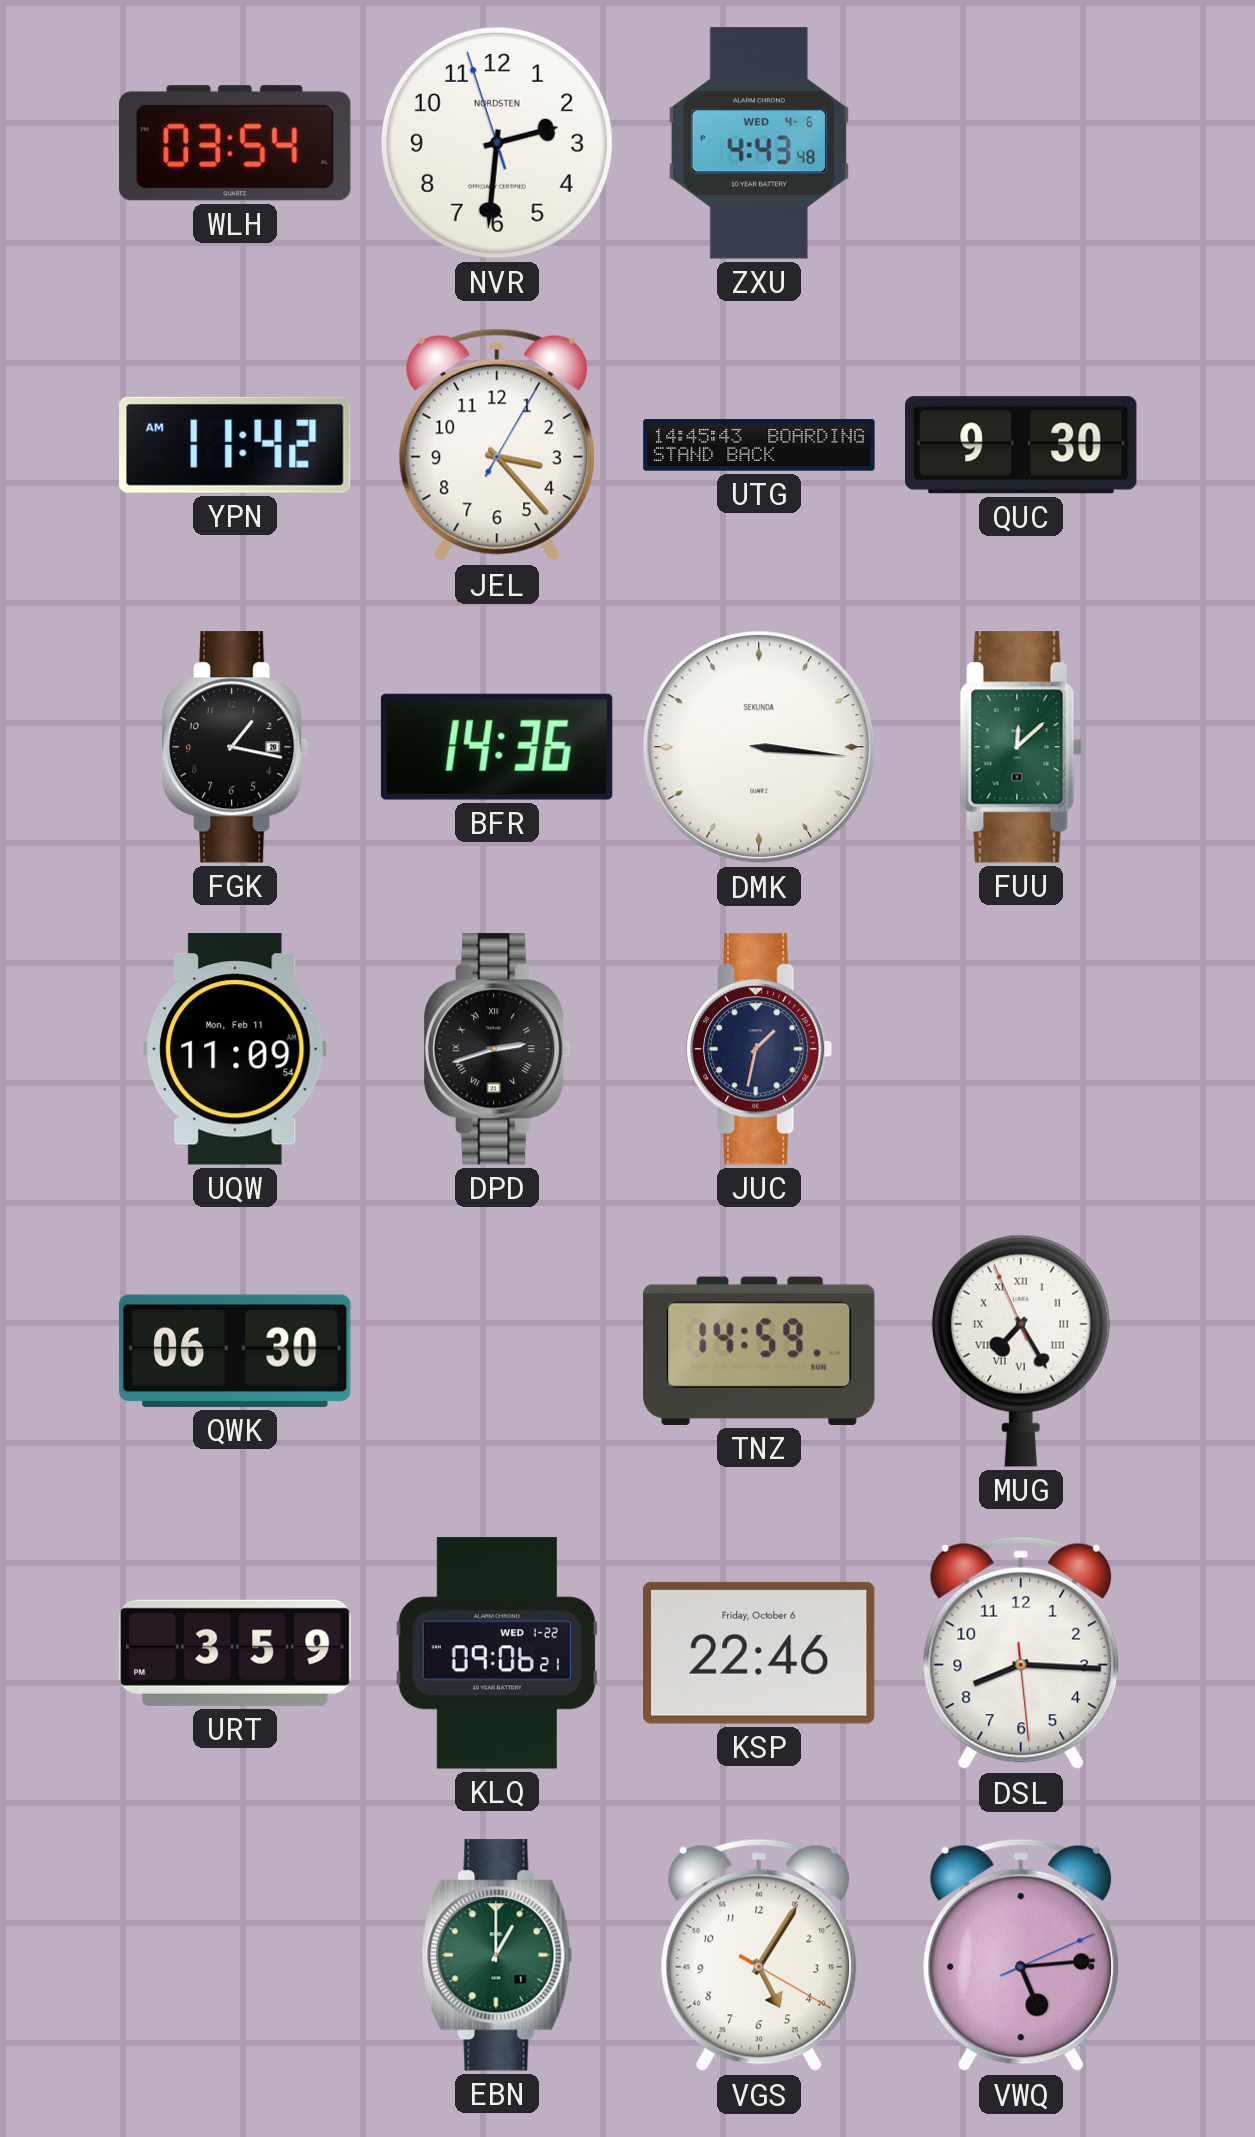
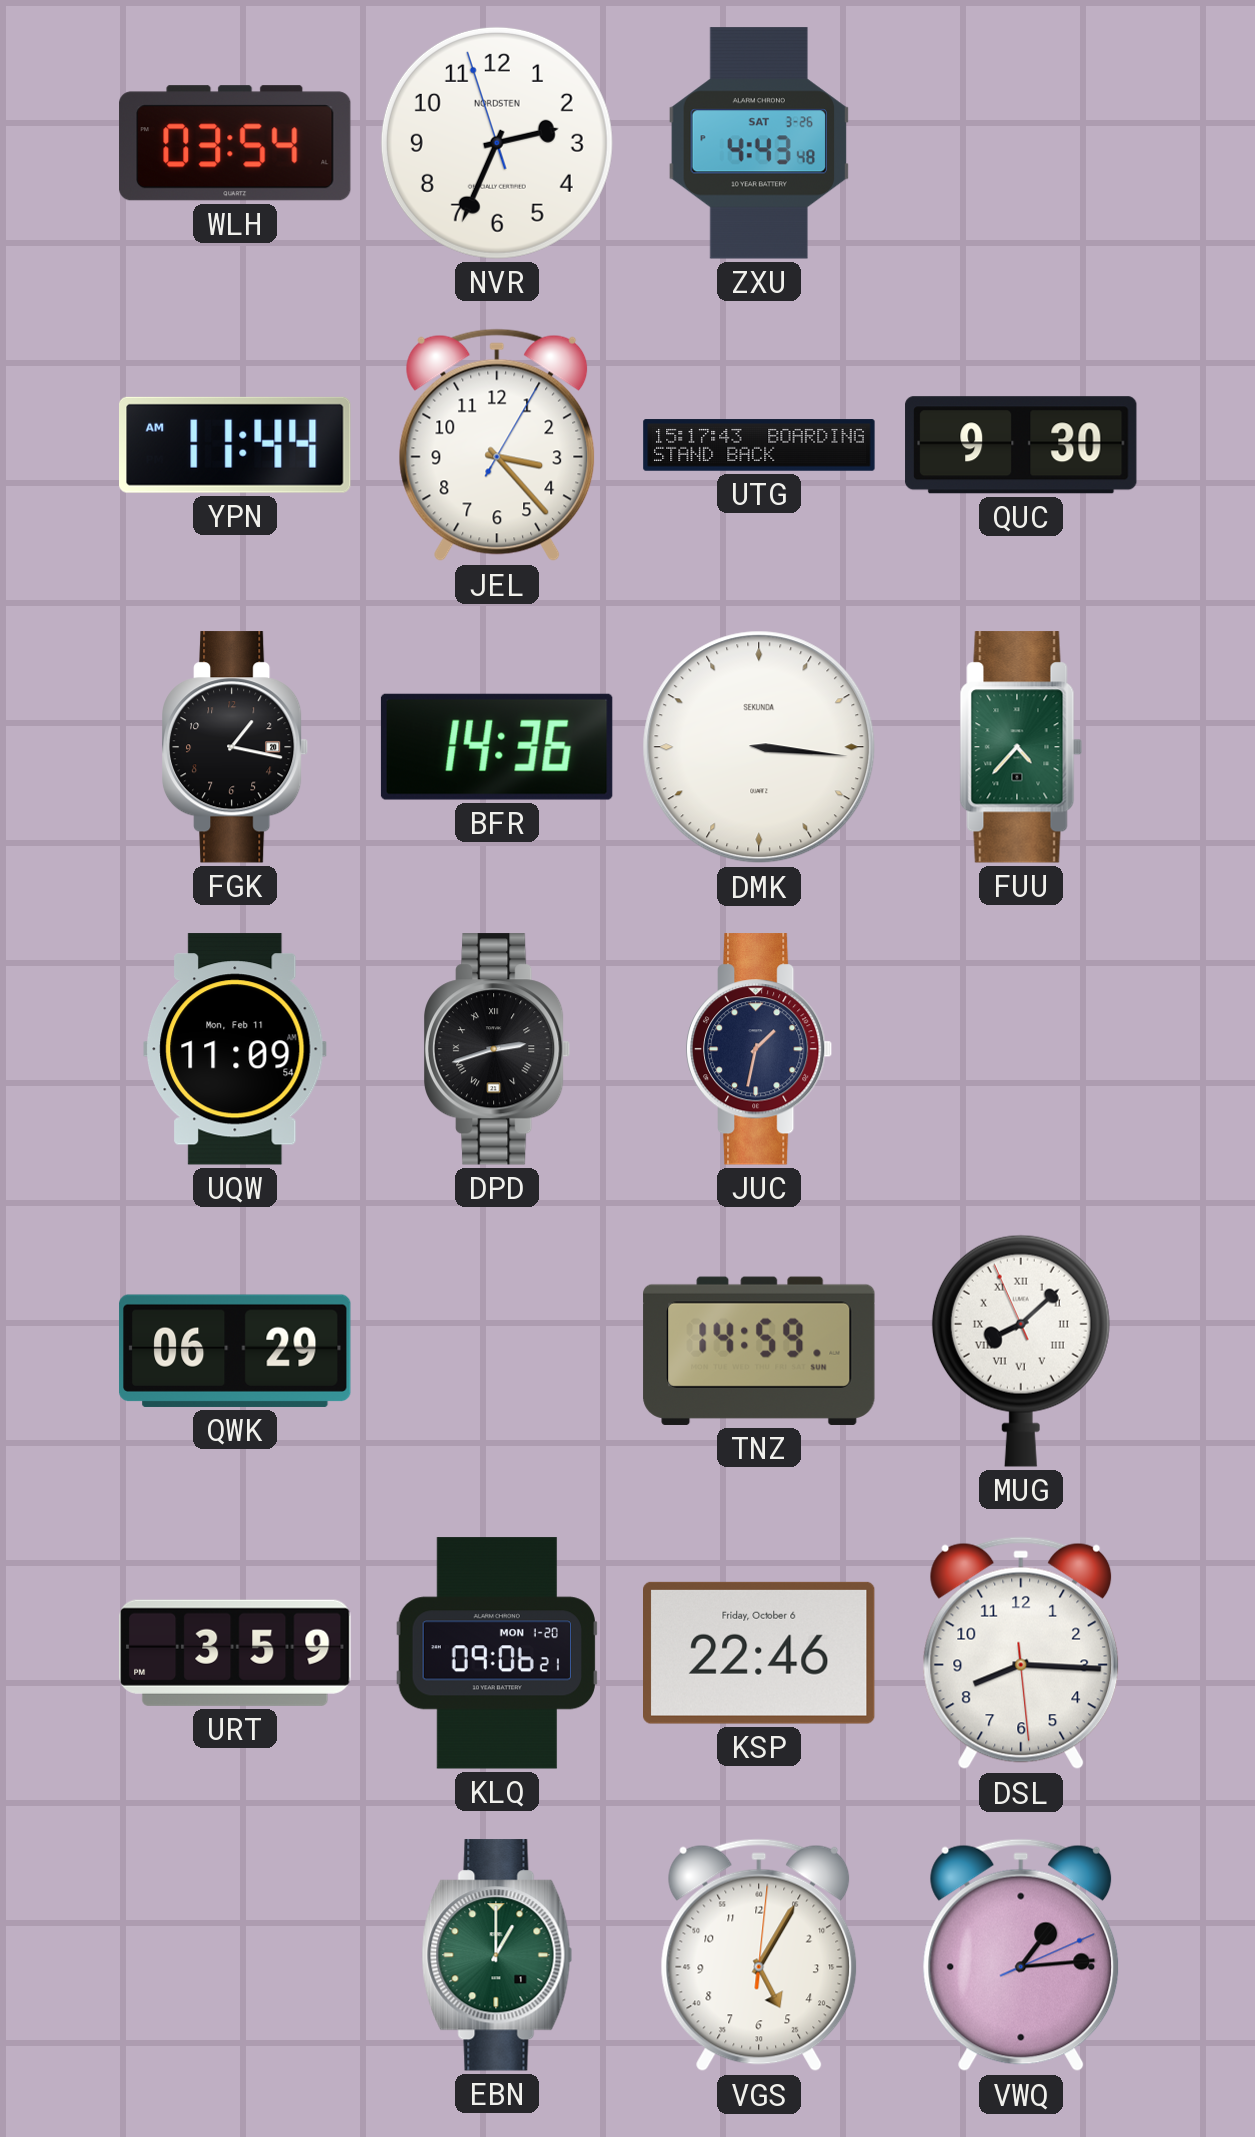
NVR: 2:30 -> 2:33 (497, 143)
ZXU date: WED 4-6 -> SAT 3-26 (759, 143)
YPN: 11:42 -> 11:44 (236, 445)
UTG: 14:45 -> 15:17 (759, 445)
FUU: 12:08 -> 4:37 (1021, 747)
QWK: 06:30 -> 06:29 (235, 1351)
MUG: 7:24 -> 8:07 (1021, 1351)
KLQ date: WED 1-22 -> MON 1-20 (496, 1653)
VGS: 5:05:20 -> 5:05:01 (759, 1955)
VWQ: 5:14 -> 1:14 (1021, 1955)
